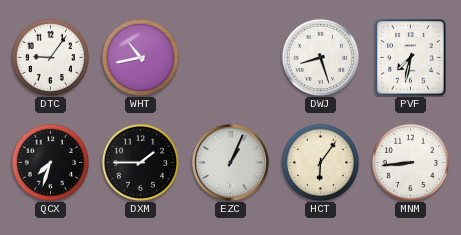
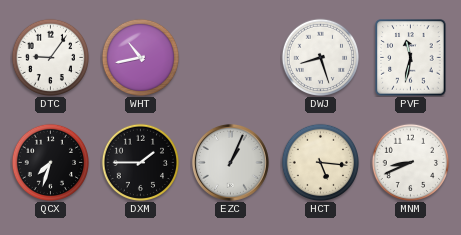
PVF: 7:32 -> 11:32 (411, 58)
HCT: 6:06 -> 5:16 (320, 162)
MNM: 8:44 -> 8:41 (410, 162)
